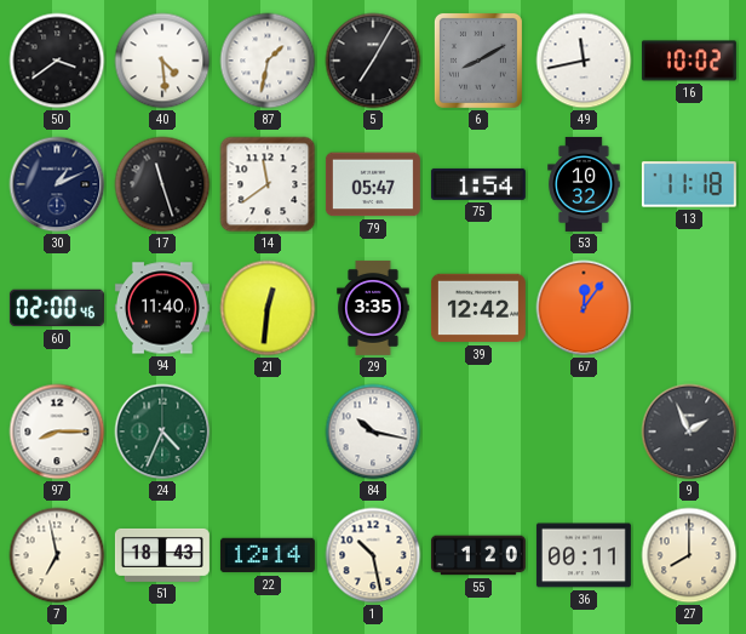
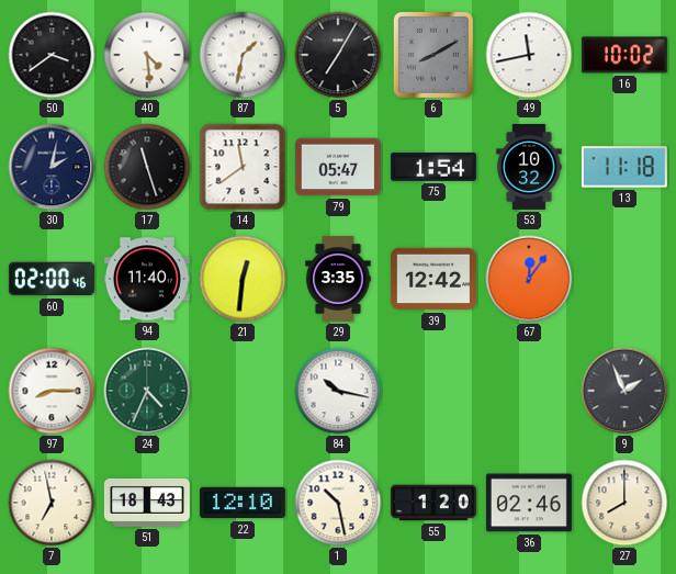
30: 1:11 -> 2:02 (52, 167)
22: 12:14 -> 12:10 (243, 503)
36: 00:11 -> 02:46 (529, 503)
